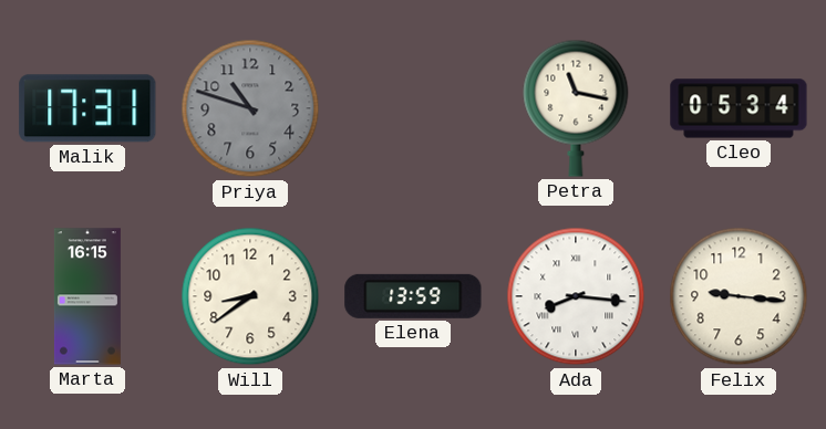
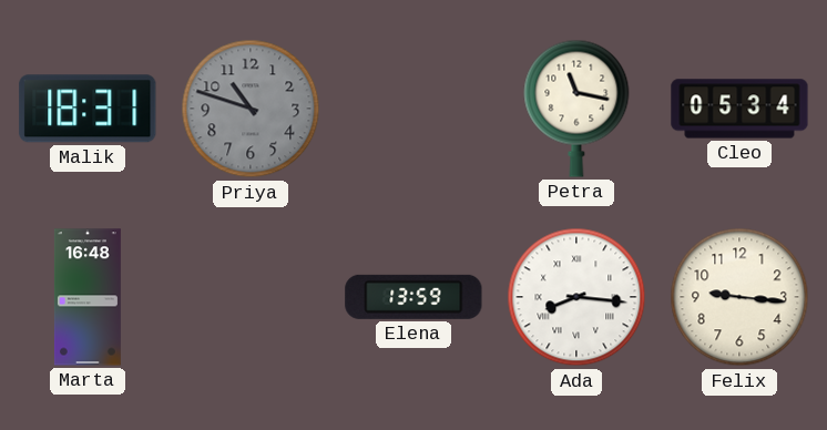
Malik: 17:31 -> 18:31 (88, 109)
Marta: 16:15 -> 16:48 (88, 297)
Will: 8:39 -> none (250, 296)
